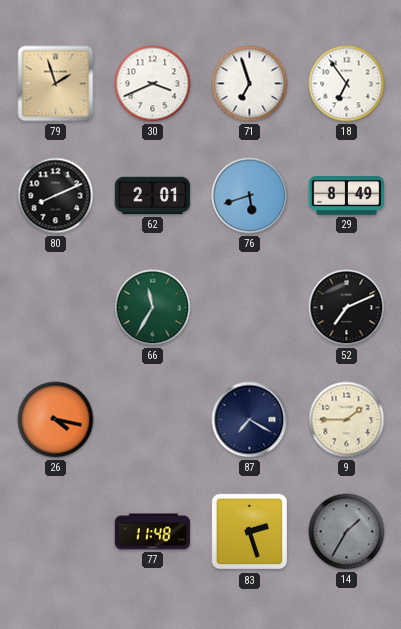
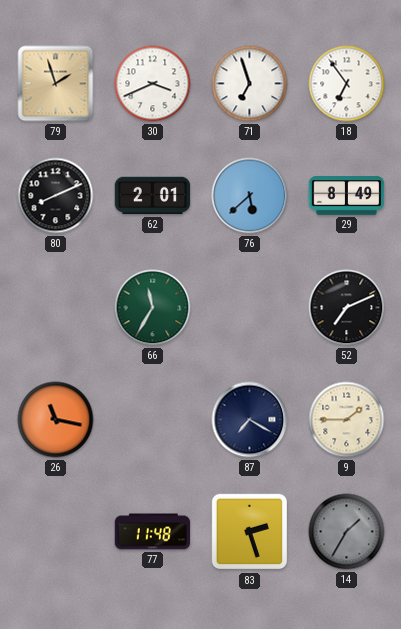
76: 5:42 -> 5:38 (250, 196)
26: 4:17 -> 11:17 (56, 420)
